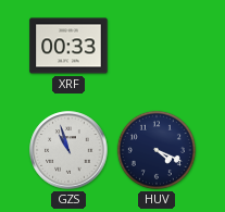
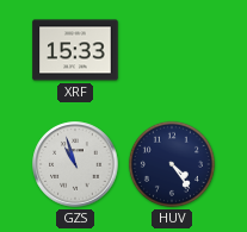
XRF: 00:33 -> 15:33 (75, 50)
HUV: 4:19 -> 4:24 (172, 164)
